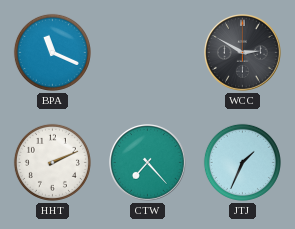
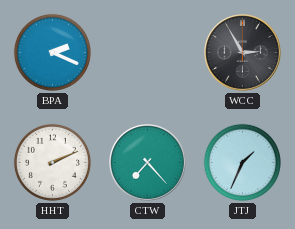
BPA: 11:19 -> 2:19 (52, 52)
WCC: 2:50 -> 2:55 (243, 53)
